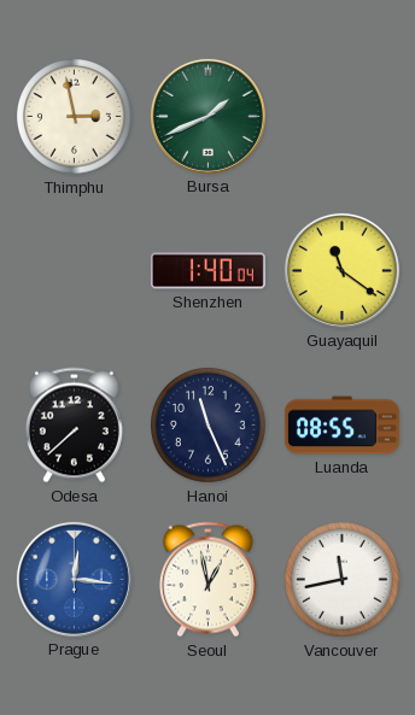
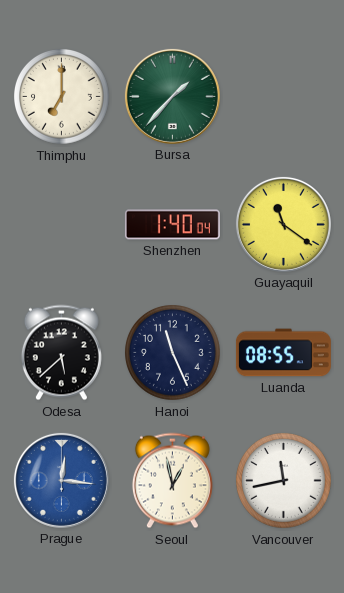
Thimphu: 2:58 -> 7:00 (62, 97)
Bursa: 1:41 -> 1:37 (172, 96)
Odesa: 7:38 -> 5:38 (61, 353)
